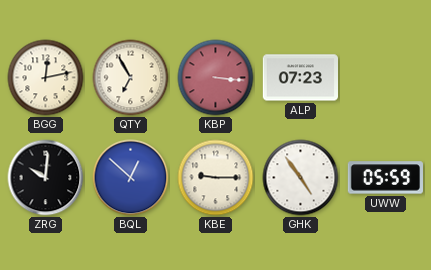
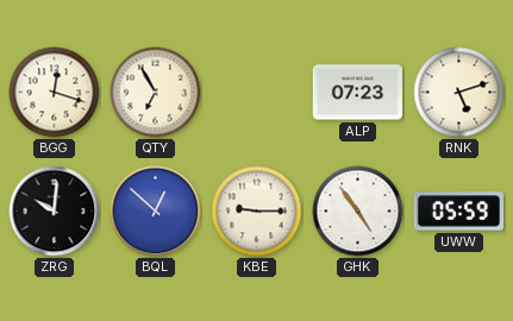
BGG: 12:13 -> 12:18 (55, 93)
KBP: 3:16 -> none (216, 78)
RNK: none -> 5:12 (459, 93)
